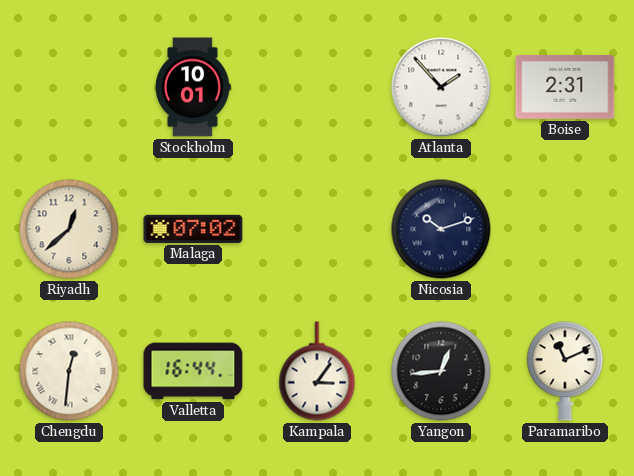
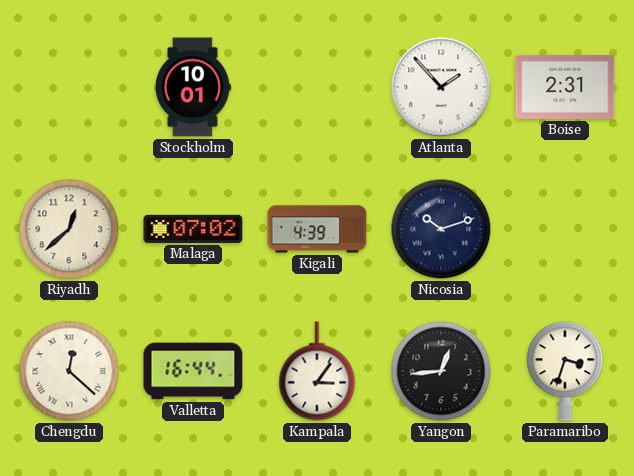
Kigali: none -> 4:39 (317, 229)
Chengdu: 12:31 -> 12:22 (69, 371)
Paramaribo: 11:11 -> 3:33 (565, 371)
